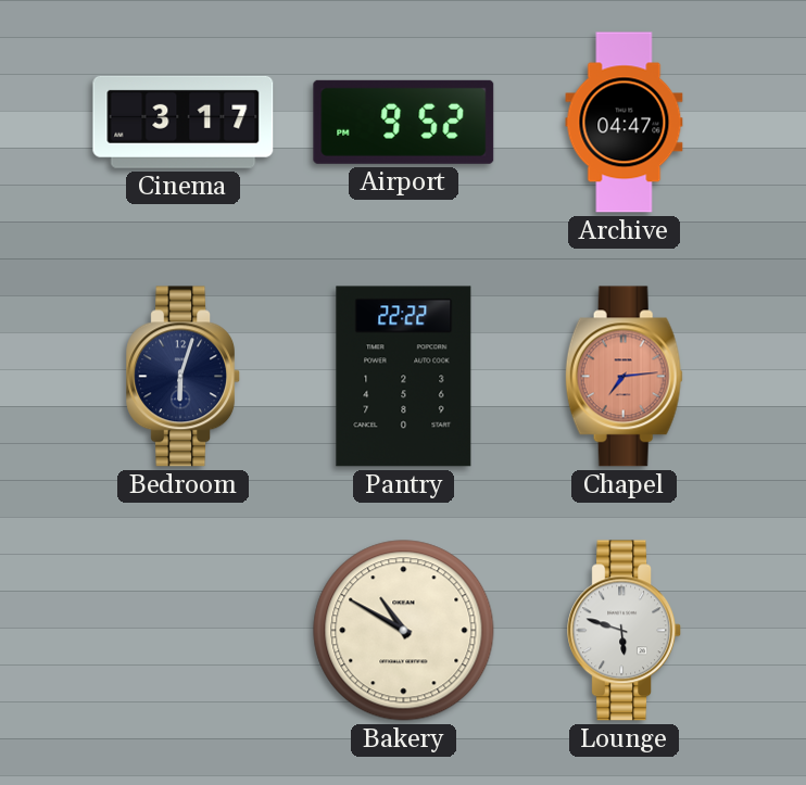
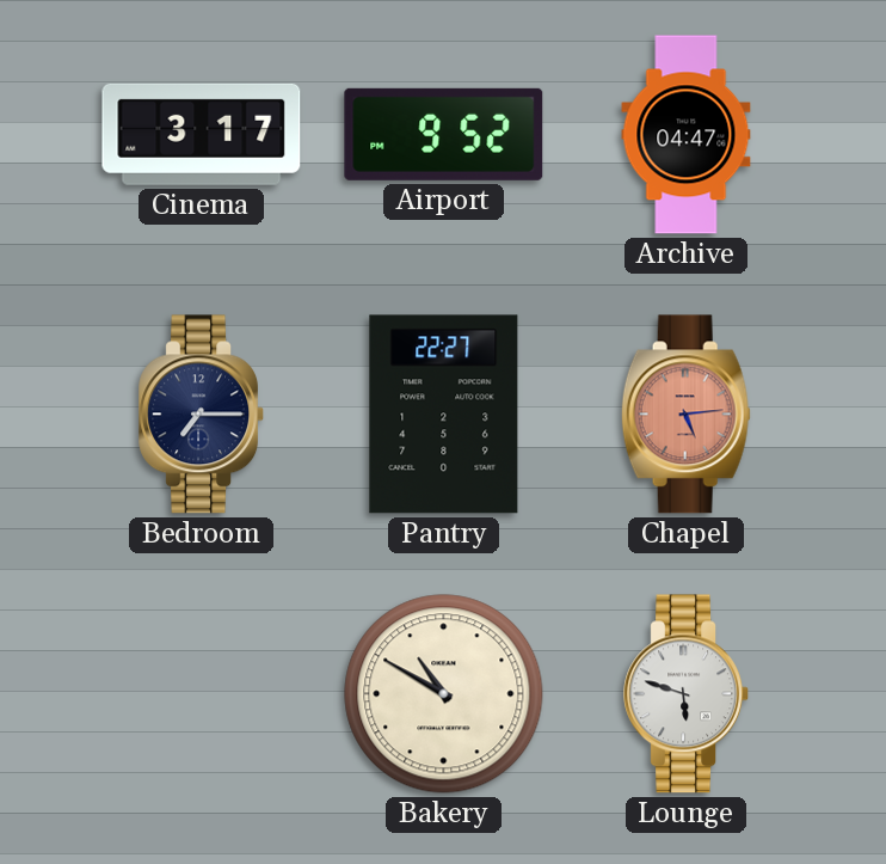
Bedroom: 6:03 -> 7:15 (201, 415)
Pantry: 22:22 -> 22:27 (444, 415)
Chapel: 7:14 -> 5:14 (685, 415)
